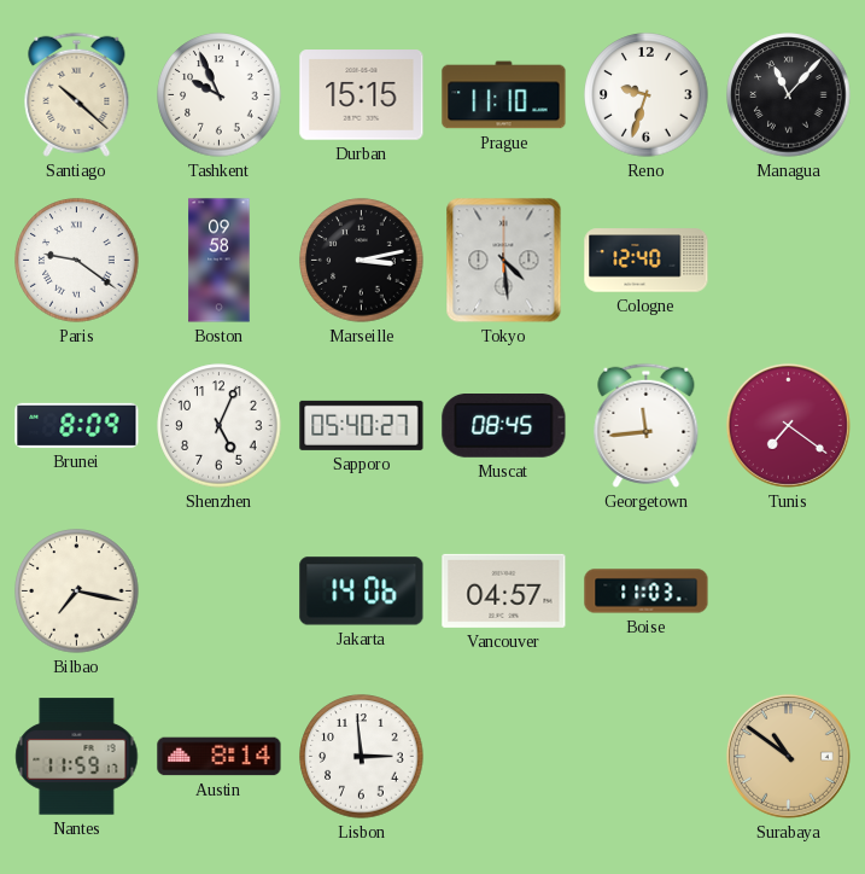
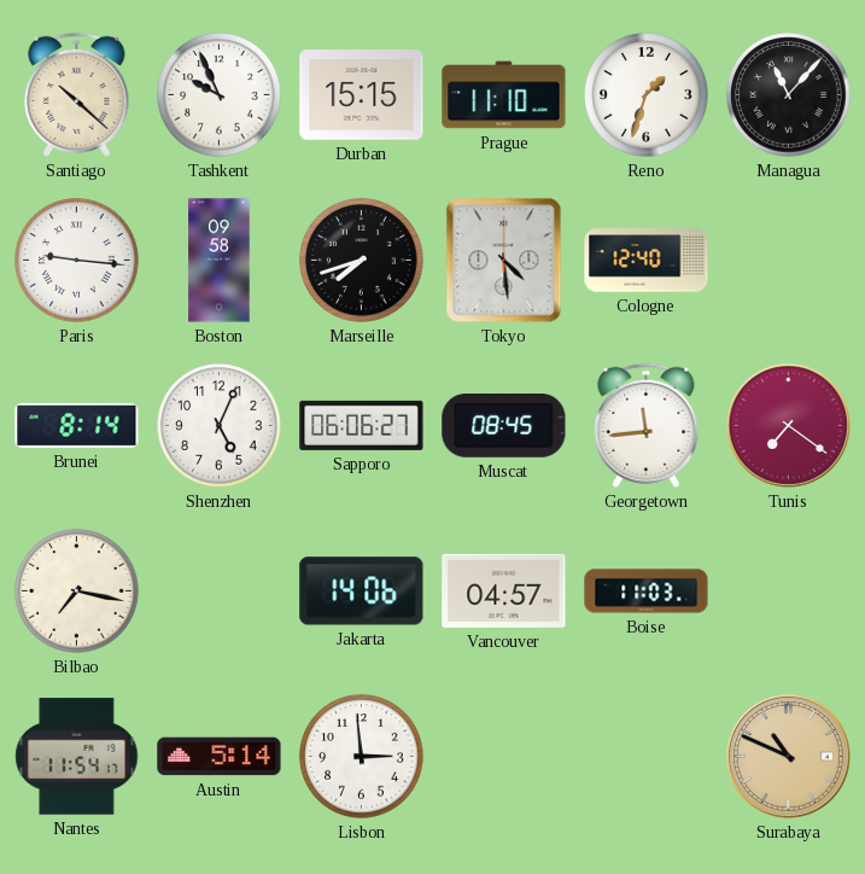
Reno: 9:33 -> 1:33 (647, 95)
Paris: 9:21 -> 9:16 (77, 261)
Marseille: 3:13 -> 7:42 (362, 261)
Brunei: 8:09 -> 8:14 (77, 425)
Sapporo: 05:40 -> 06:06 (362, 425)
Nantes: 11:59 -> 11:54 (77, 757)
Austin: 8:14 -> 5:14 (220, 757)
Surabaya: 10:51 -> 10:49 (788, 756)
